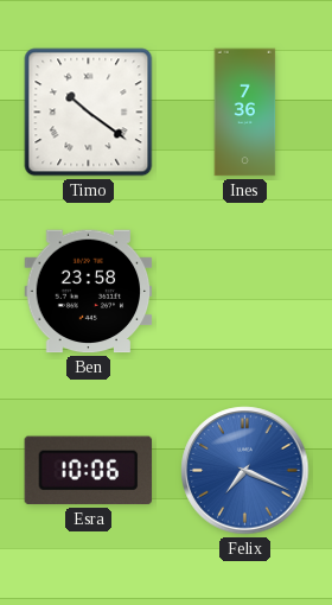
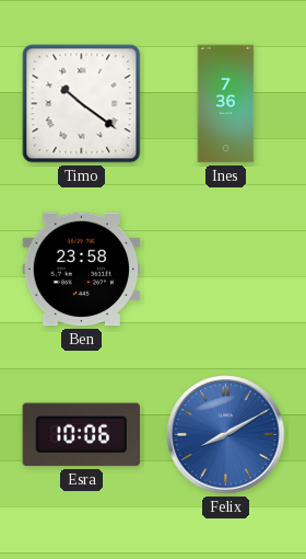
Felix: 7:19 -> 8:10 (226, 435)
